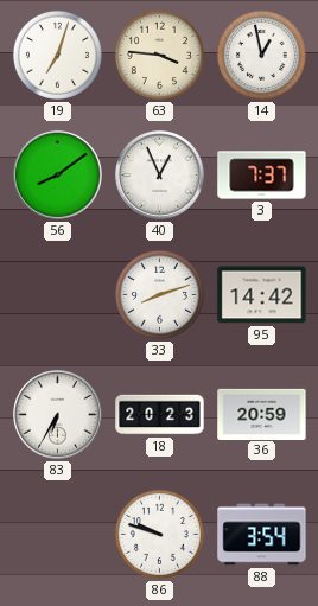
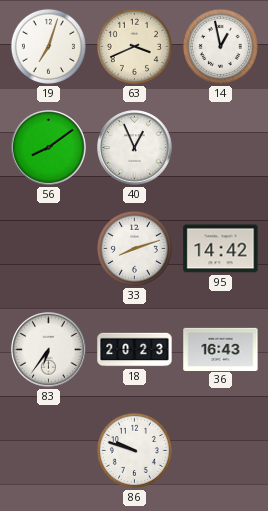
63: 3:46 -> 3:41 (134, 46)
3: 7:37 -> none (262, 176)
83: 6:35 -> 6:36 (49, 350)
36: 20:59 -> 16:43 (221, 349)
88: 3:54 -> none (262, 535)
